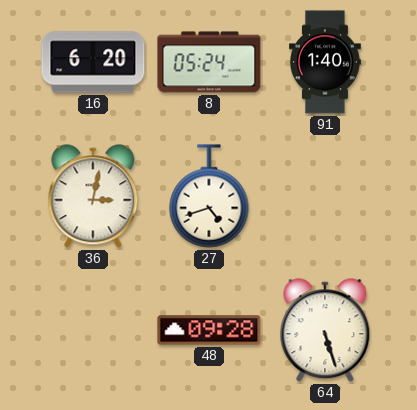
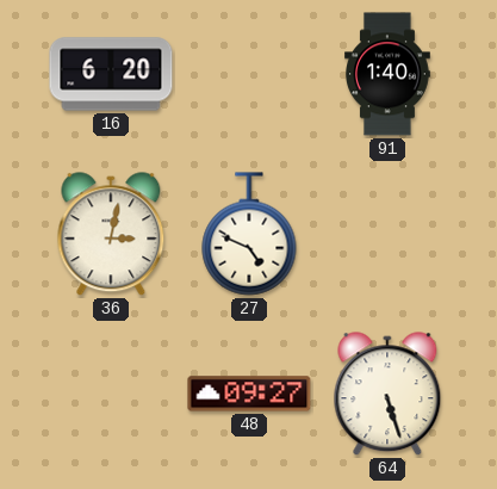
8: 05:24 -> none (209, 62)
27: 4:42 -> 4:49 (249, 234)
48: 09:28 -> 09:27 (249, 394)
